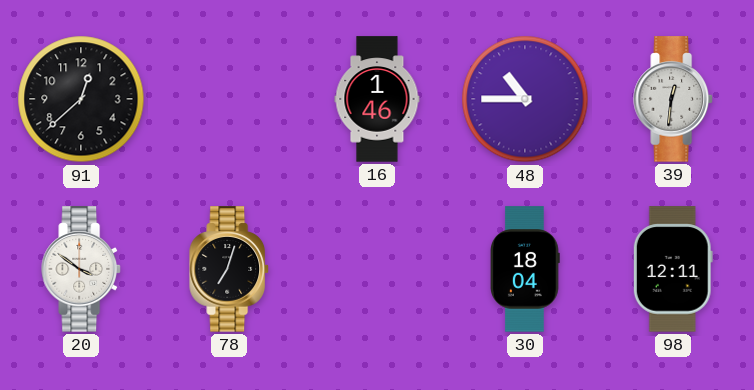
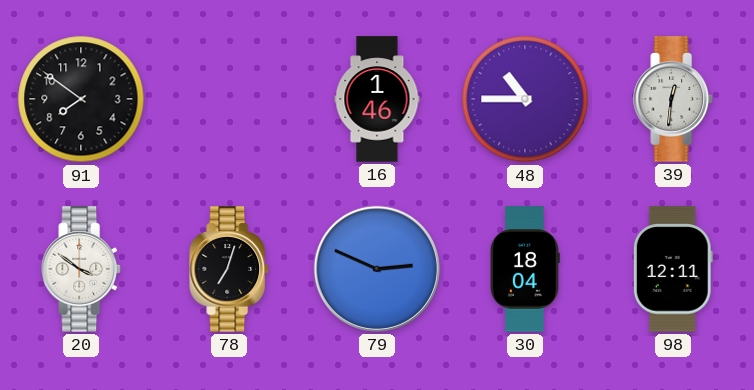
91: 12:38 -> 7:51 (81, 99)
79: none -> 2:49 (377, 269)
